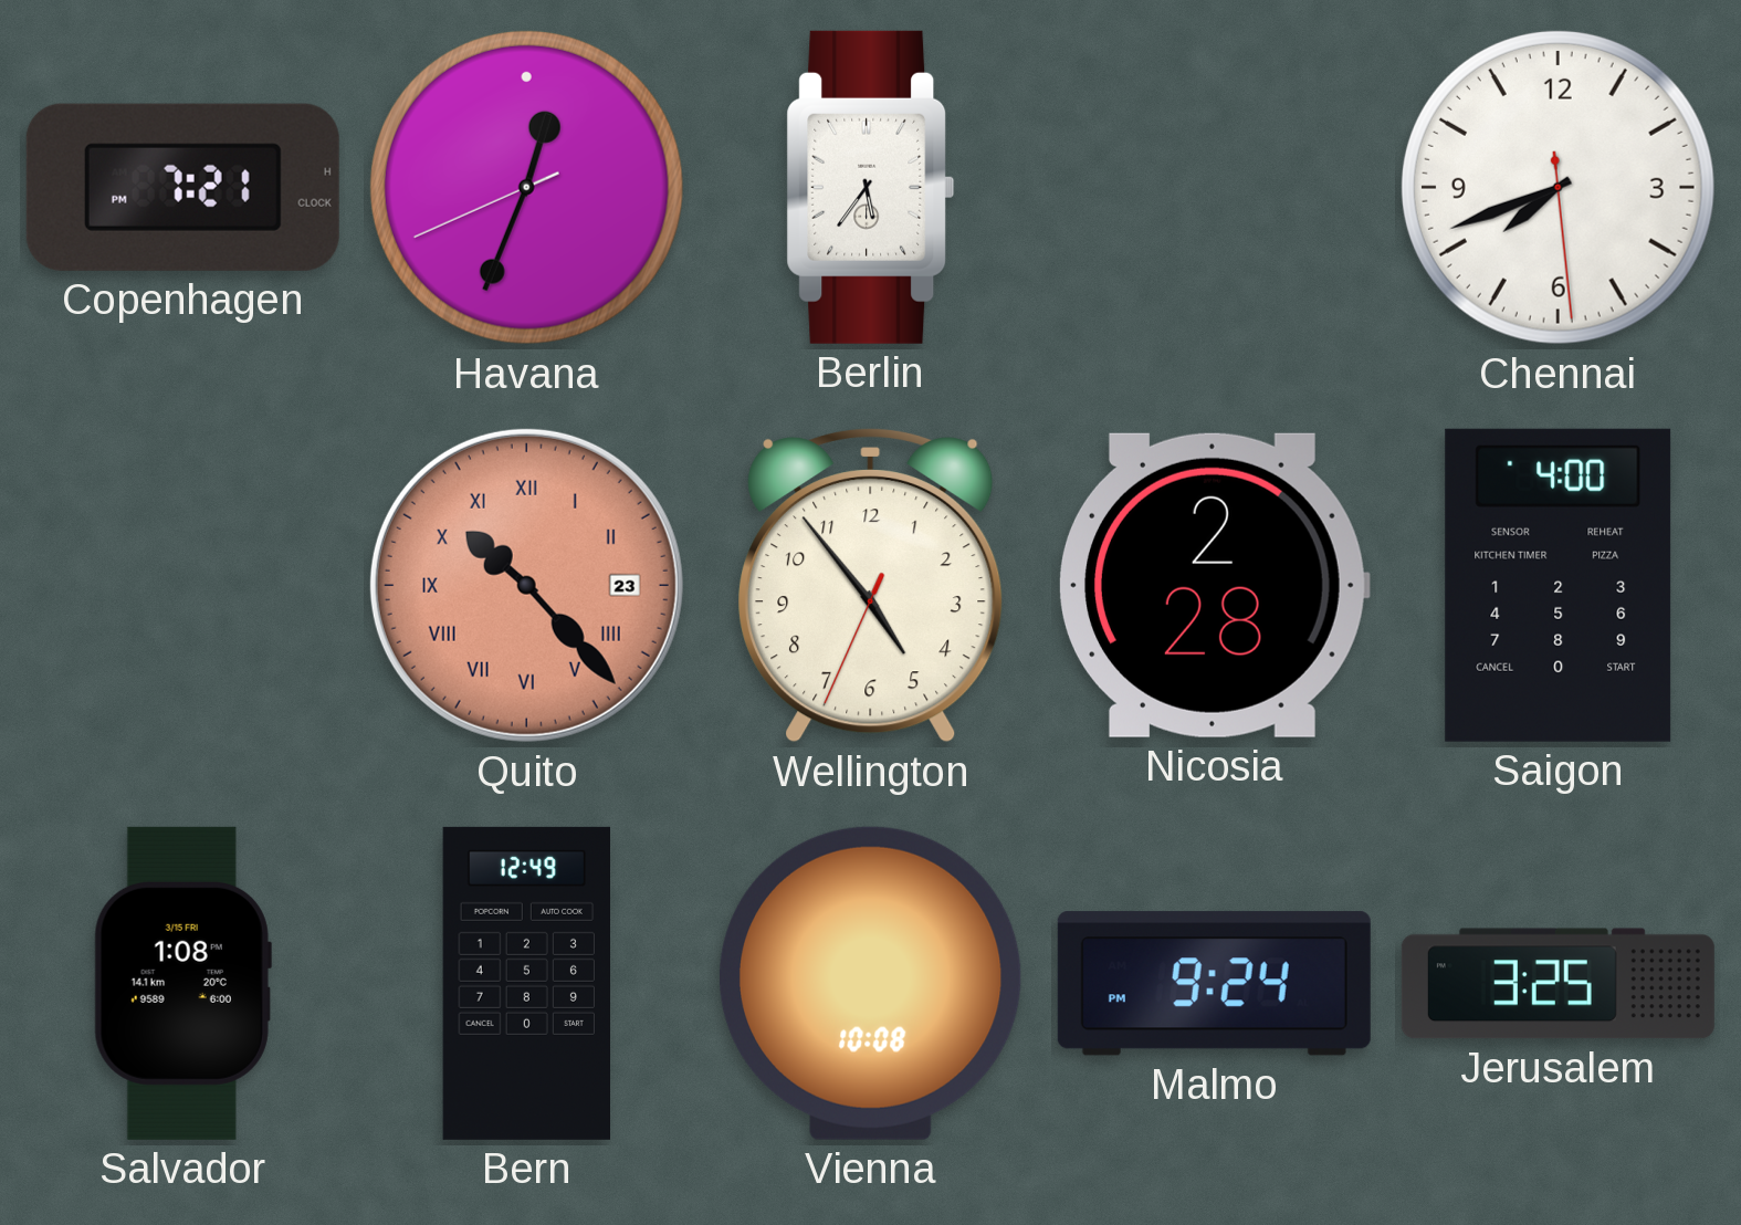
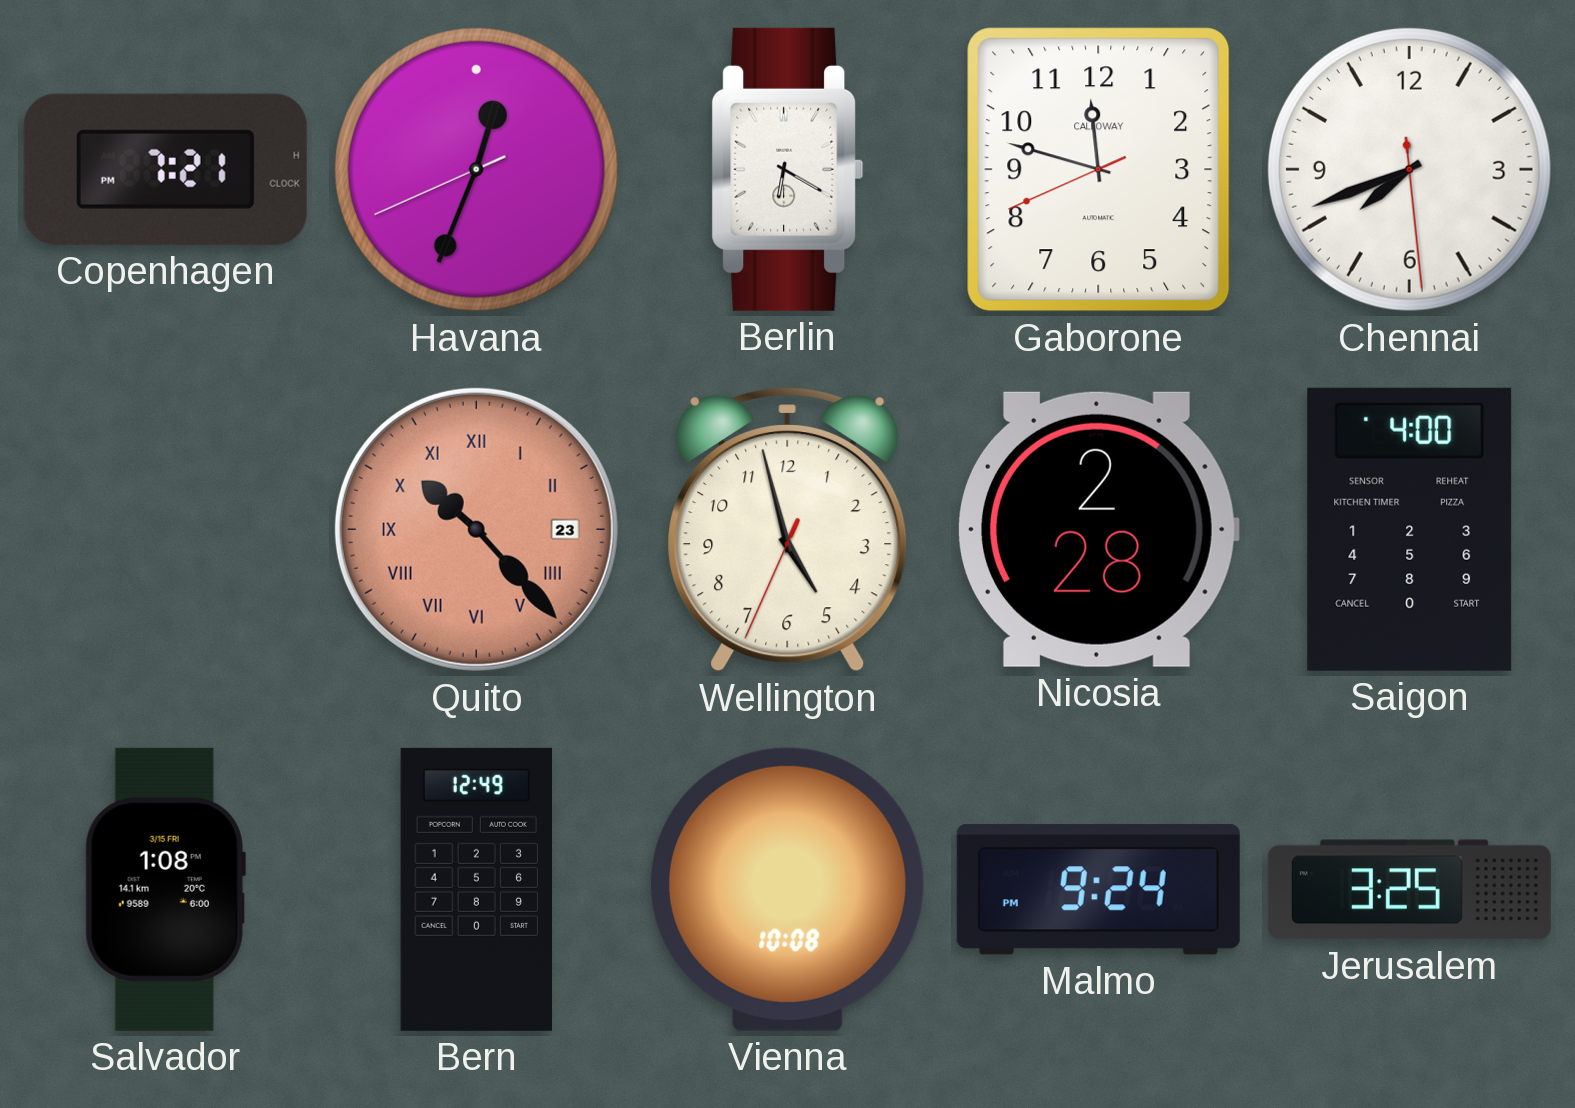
Berlin: 5:36 -> 6:20 (788, 169)
Gaborone: none -> 11:47 (1099, 170)
Wellington: 4:53 -> 4:57 (788, 529)
